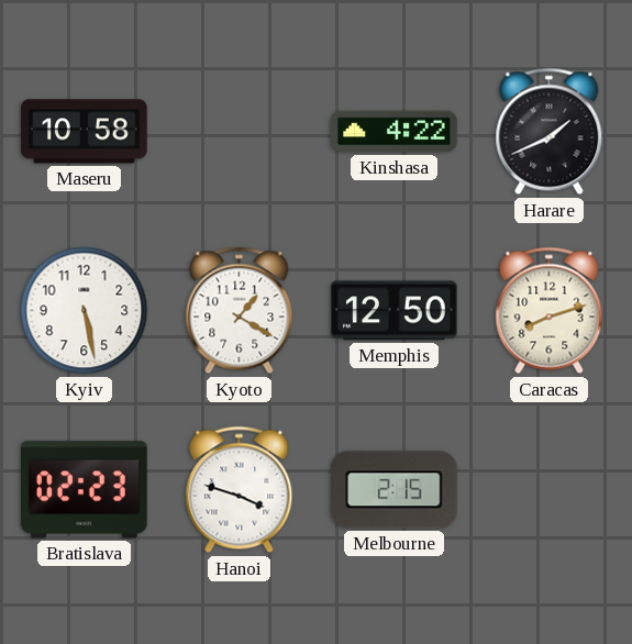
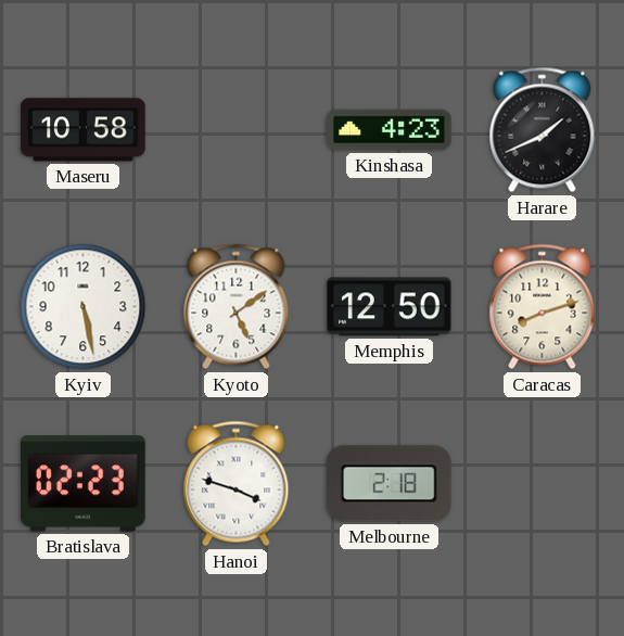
Kinshasa: 4:22 -> 4:23 (390, 130)
Kyoto: 1:20 -> 5:09 (237, 307)
Melbourne: 2:15 -> 2:18 (390, 484)
